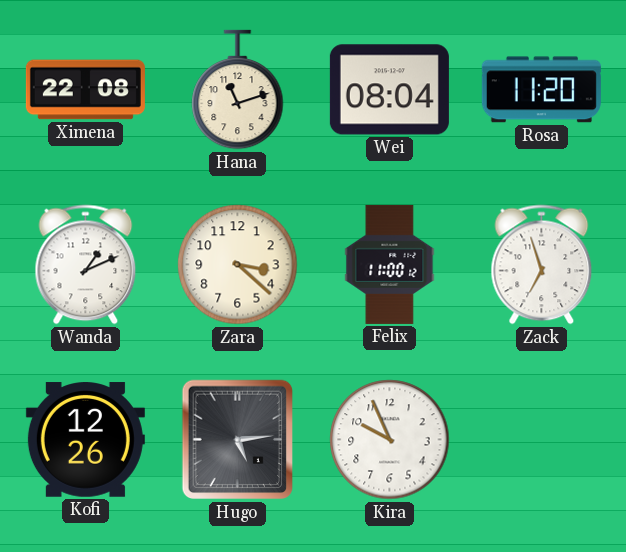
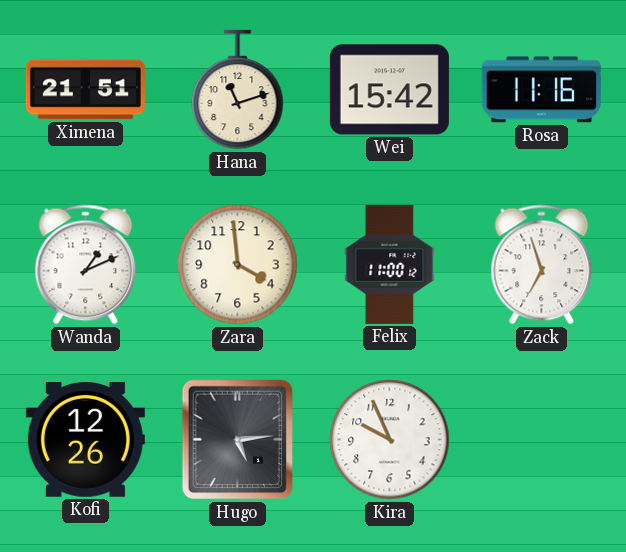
Ximena: 22:08 -> 21:51 (85, 90)
Wei: 08:04 -> 15:42 (389, 90)
Rosa: 11:20 -> 11:16 (541, 90)
Zara: 3:22 -> 3:59 (238, 265)
